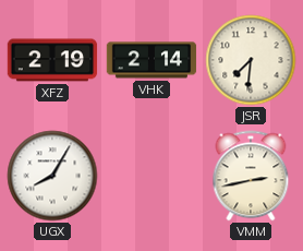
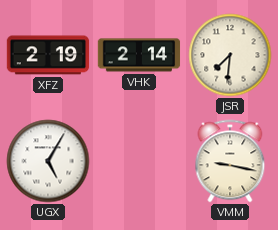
UGX: 8:05 -> 5:05 (48, 161)
VMM: 2:43 -> 9:17 (230, 161)
